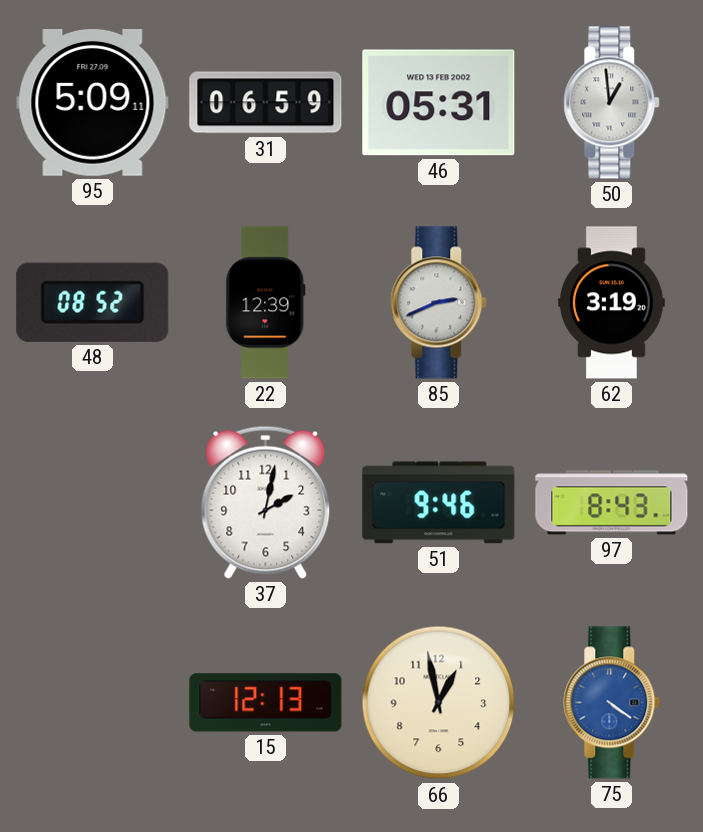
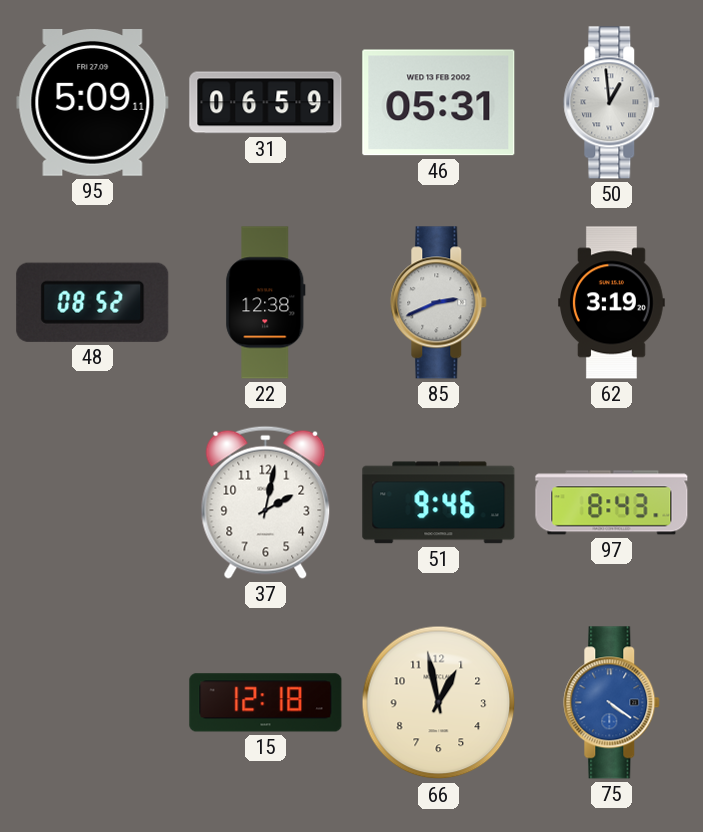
22: 12:39 -> 12:38 (266, 303)
15: 12:13 -> 12:18 (266, 703)
